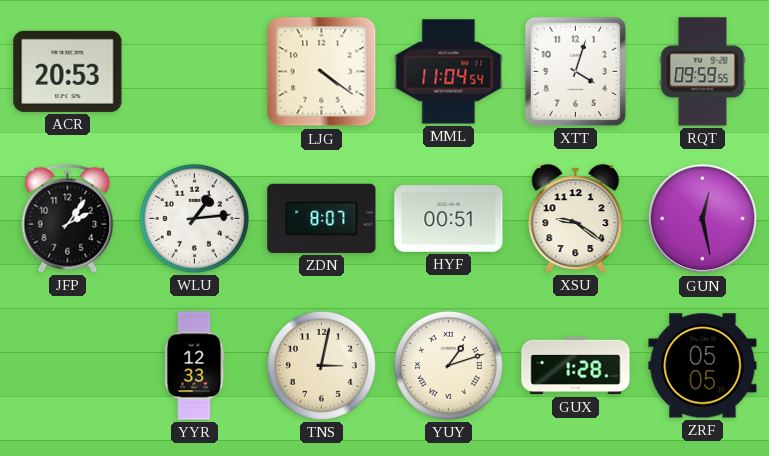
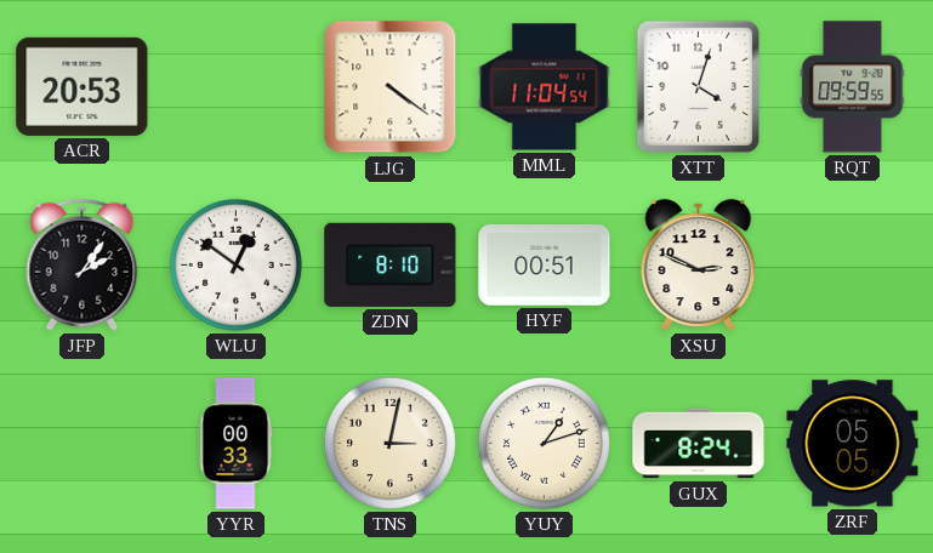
WLU: 1:14 -> 12:51 (235, 264)
ZDN: 8:07 -> 8:10 (391, 264)
XSU: 9:21 -> 2:49 (699, 266)
GUN: 12:28 -> none (703, 219)
YYR: 12:33 -> 00:33 (235, 444)
GUX: 1:28 -> 8:24 (699, 444)
